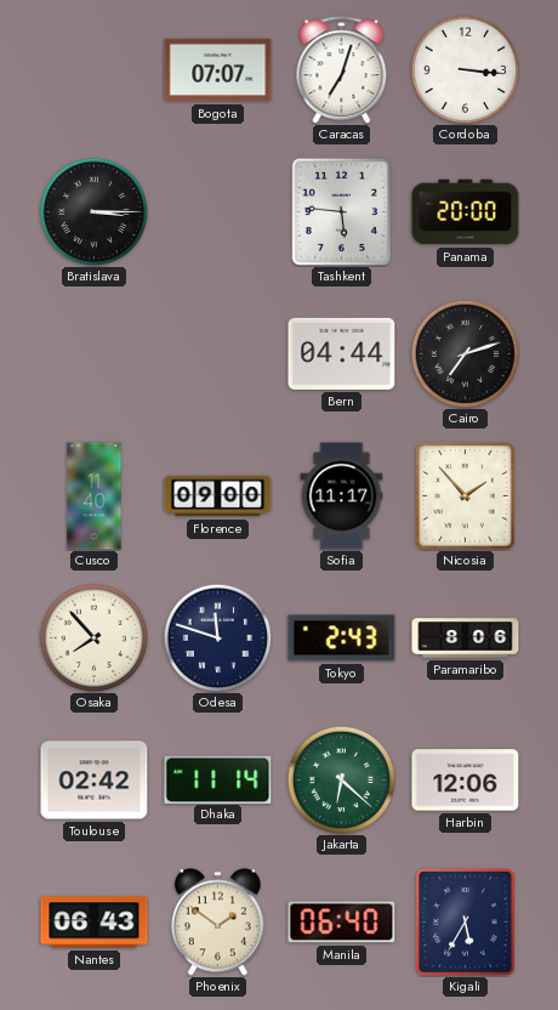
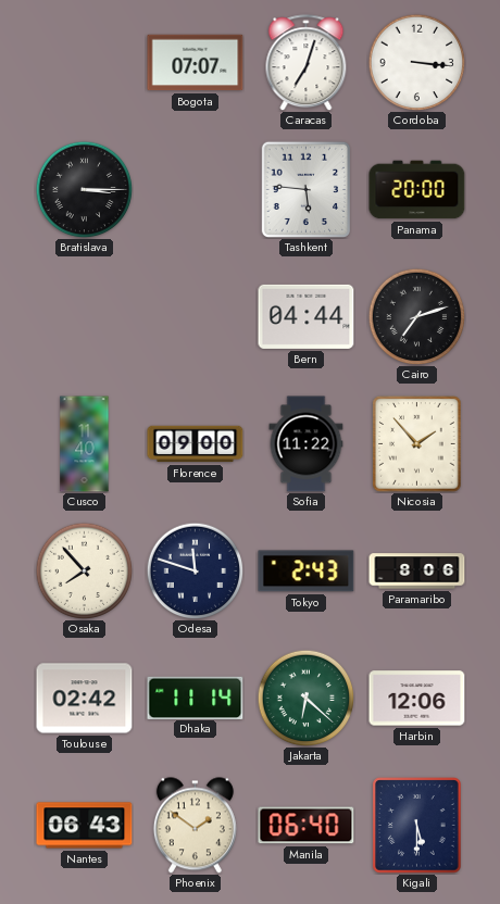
Sofia: 11:17 -> 11:22 (307, 444)
Kigali: 5:35 -> 5:30 (417, 826)
